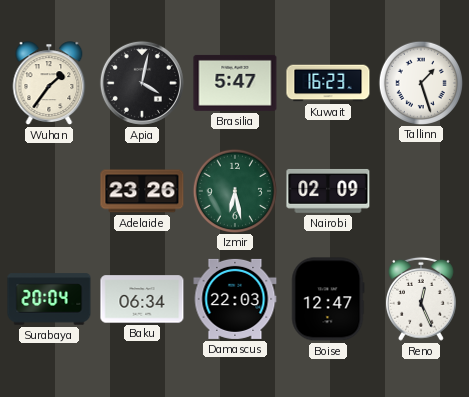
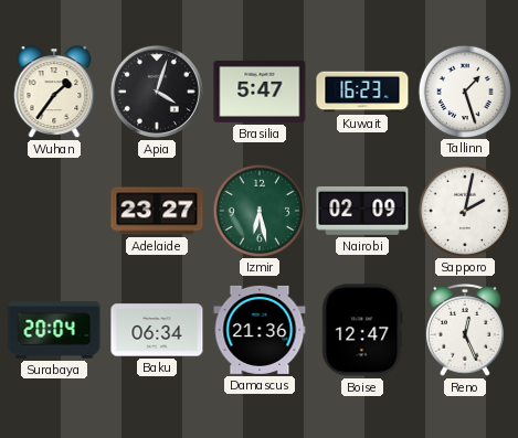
Apia: 4:02 -> 4:03 (157, 92)
Adelaide: 23:26 -> 23:27 (157, 211)
Sapporo: none -> 2:02 (464, 210)
Damascus: 22:03 -> 21:36 (260, 330)
